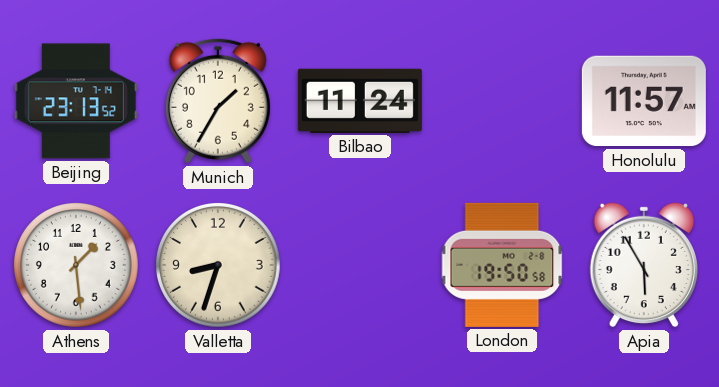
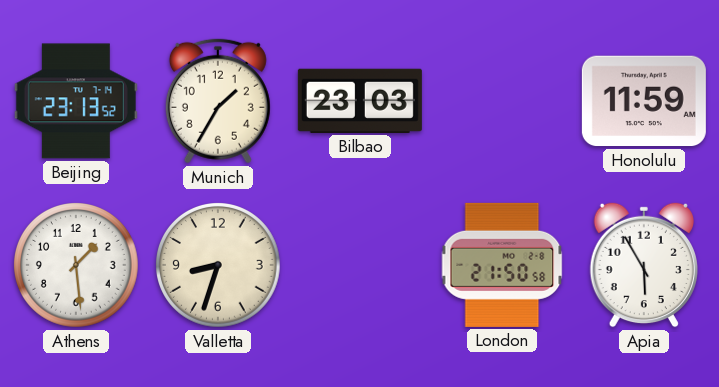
Bilbao: 11:24 -> 23:03 (360, 101)
Honolulu: 11:57 -> 11:59 (644, 101)
London: 19:50 -> 21:50 (502, 265)
